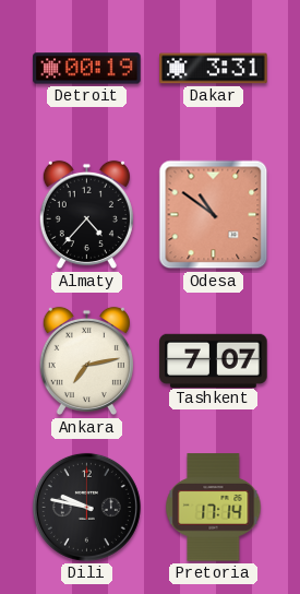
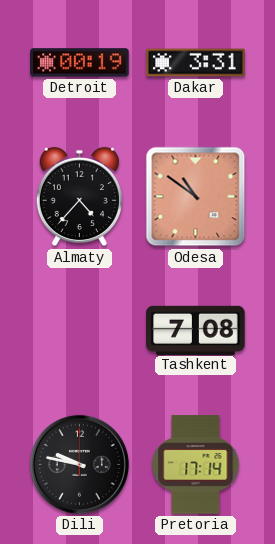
Ankara: 7:13 -> none (86, 361)
Tashkent: 7:07 -> 7:08 (196, 330)
